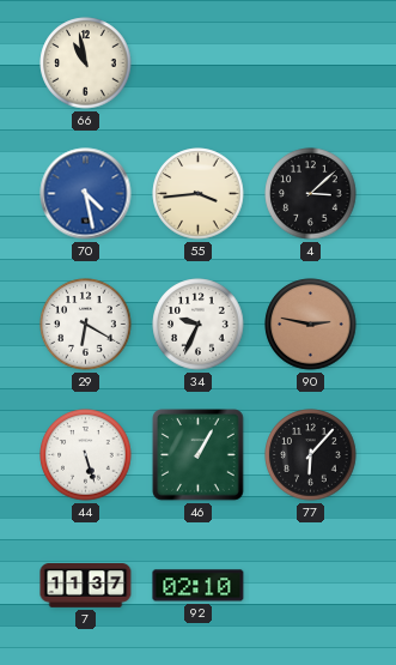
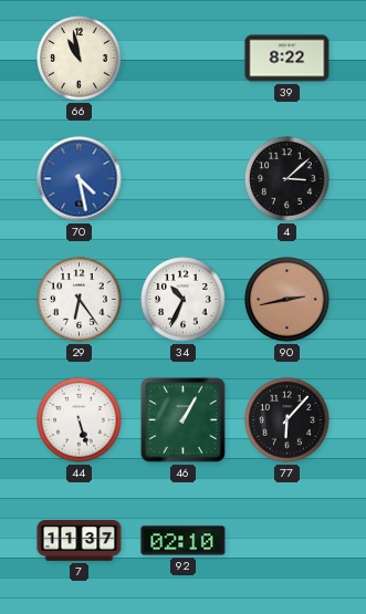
39: none -> 8:22 (287, 59)
55: 3:44 -> none (199, 194)
29: 6:20 -> 6:24 (80, 300)
34: 9:34 -> 10:34 (184, 300)
90: 2:47 -> 2:43 (287, 300)
